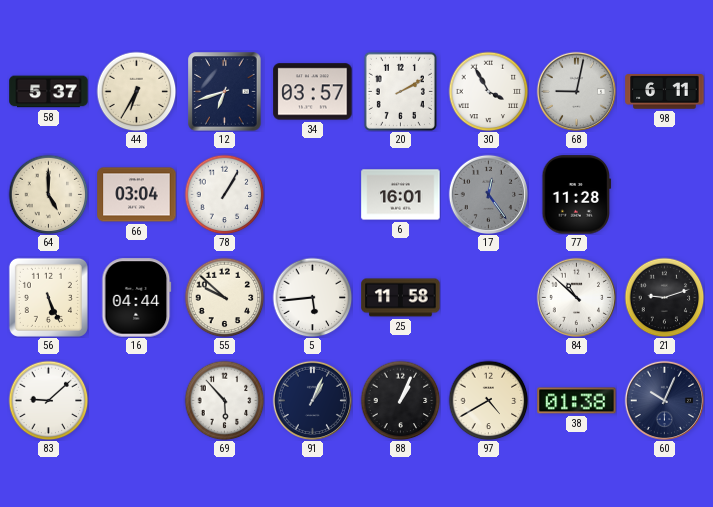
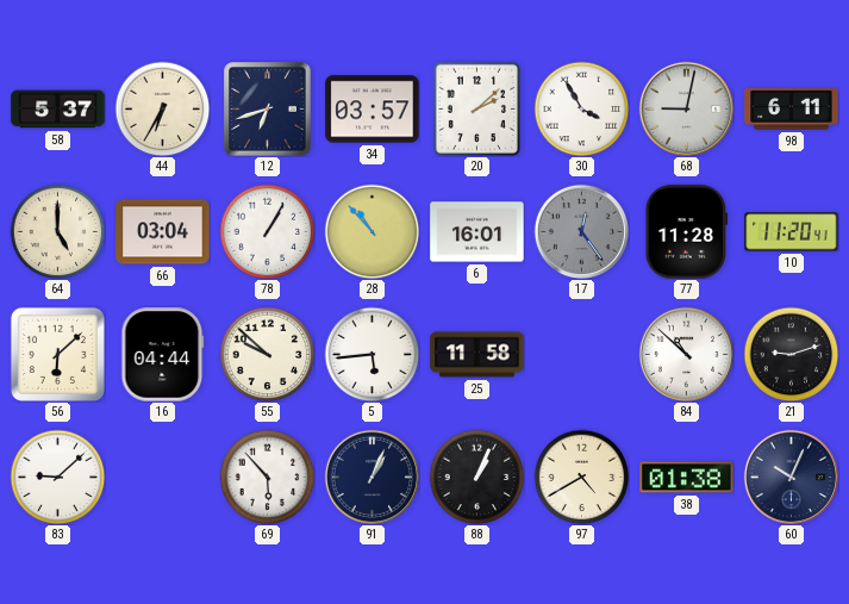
20: 2:10 -> 2:08 (476, 108)
28: none -> 10:53 (372, 231)
10: none -> 11:20 (792, 232)
56: 5:26 -> 6:08 (57, 354)
